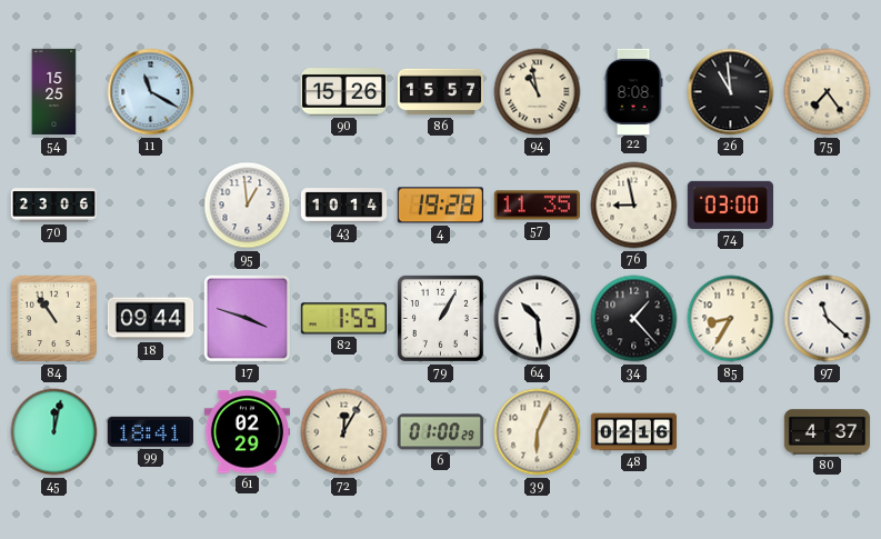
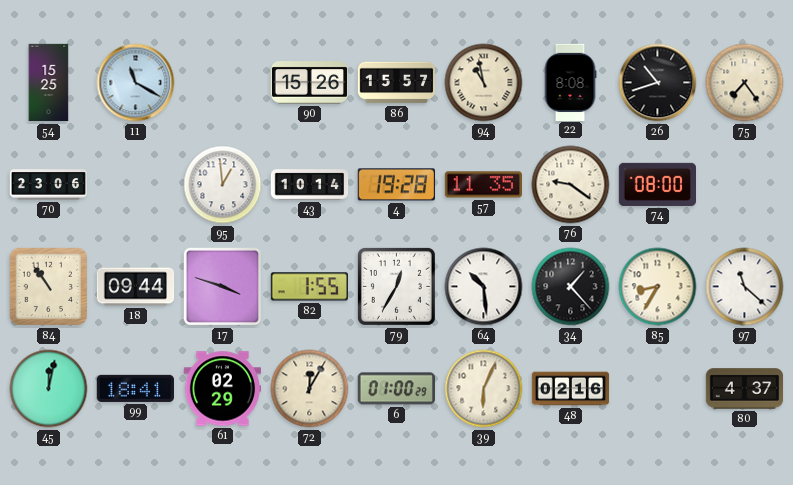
26: 10:59 -> 10:42 (658, 83)
76: 8:58 -> 9:21 (571, 185)
74: 03:00 -> 08:00 (657, 184)
79: 1:05 -> 12:35 (396, 286)
